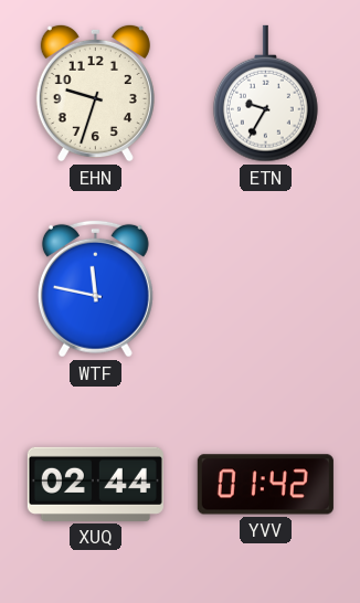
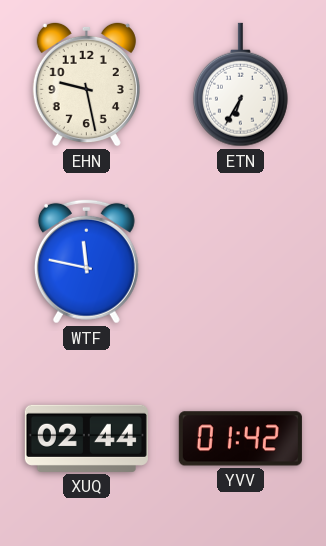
EHN: 9:33 -> 9:28 (86, 84)
ETN: 9:35 -> 6:35 (240, 85)
